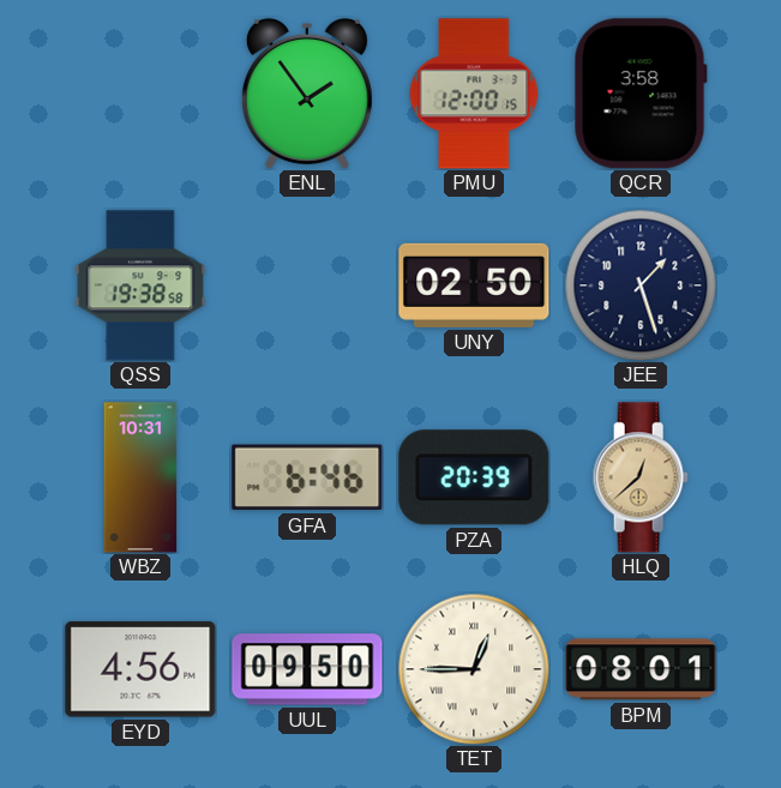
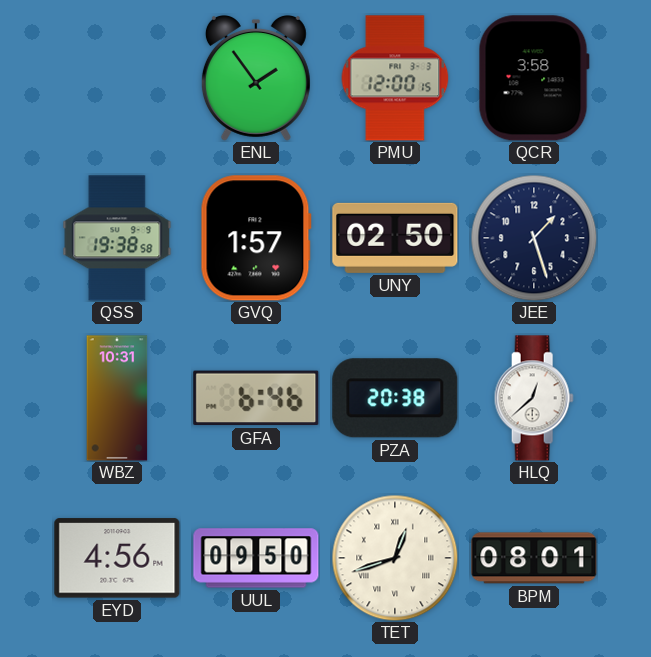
GVQ: none -> 1:57 (256, 238)
PZA: 20:39 -> 20:38 (395, 398)
HLQ dial: champagne -> white (534, 398)
TET: 12:45 -> 12:42 (395, 558)
